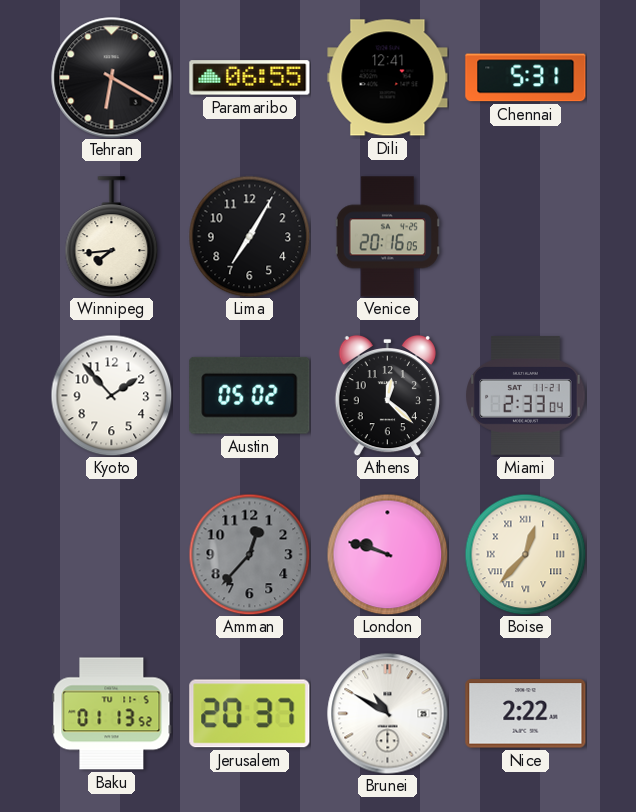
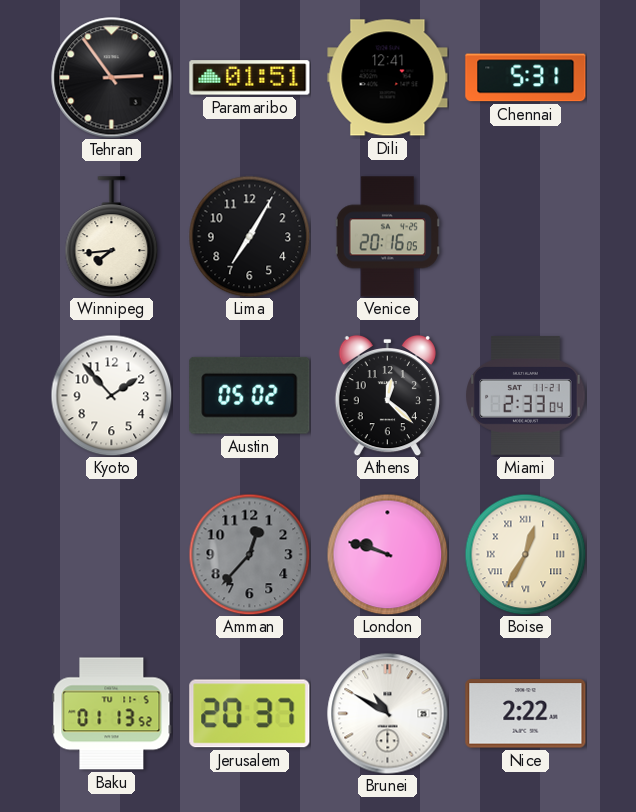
Tehran: 6:20 -> 2:54 (112, 78)
Paramaribo: 06:55 -> 01:51 (250, 78)
Boise: 12:37 -> 12:35 (525, 554)
